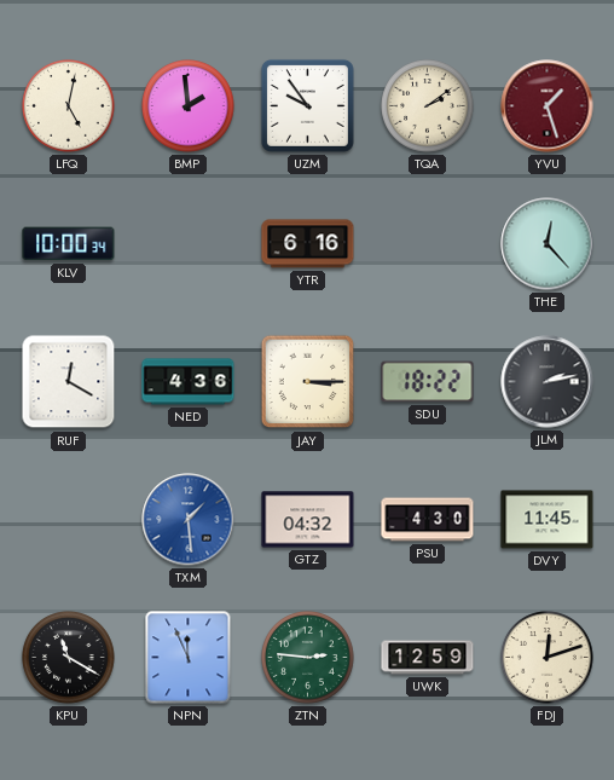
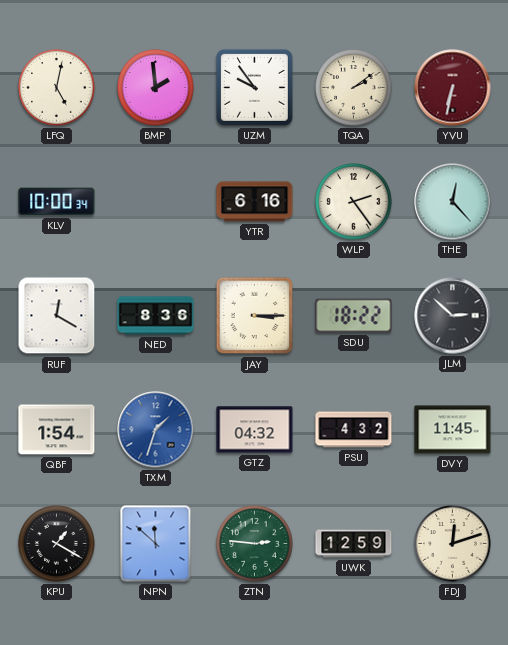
YVU: 1:27 -> 6:32 (453, 88)
WLP: none -> 2:24 (354, 202)
NED: 4:36 -> 8:36 (156, 316)
JLM: 2:13 -> 2:52 (453, 316)
QBF: none -> 1:54 (57, 430)
TXM: 1:29 -> 1:33 (156, 430)
PSU: 4:30 -> 4:32 (354, 430)
KPU: 11:20 -> 1:20 (57, 544)
NPN: 11:56 -> 11:52 (156, 544)
